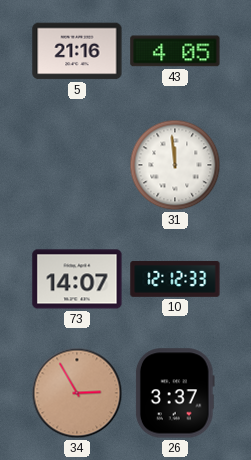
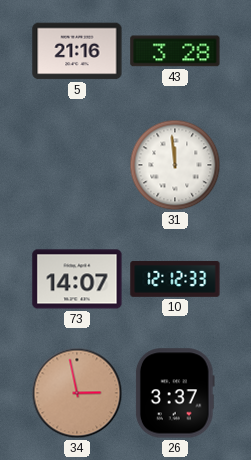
43: 4:05 -> 3:28 (175, 51)
34: 2:55 -> 2:58 (77, 393)
